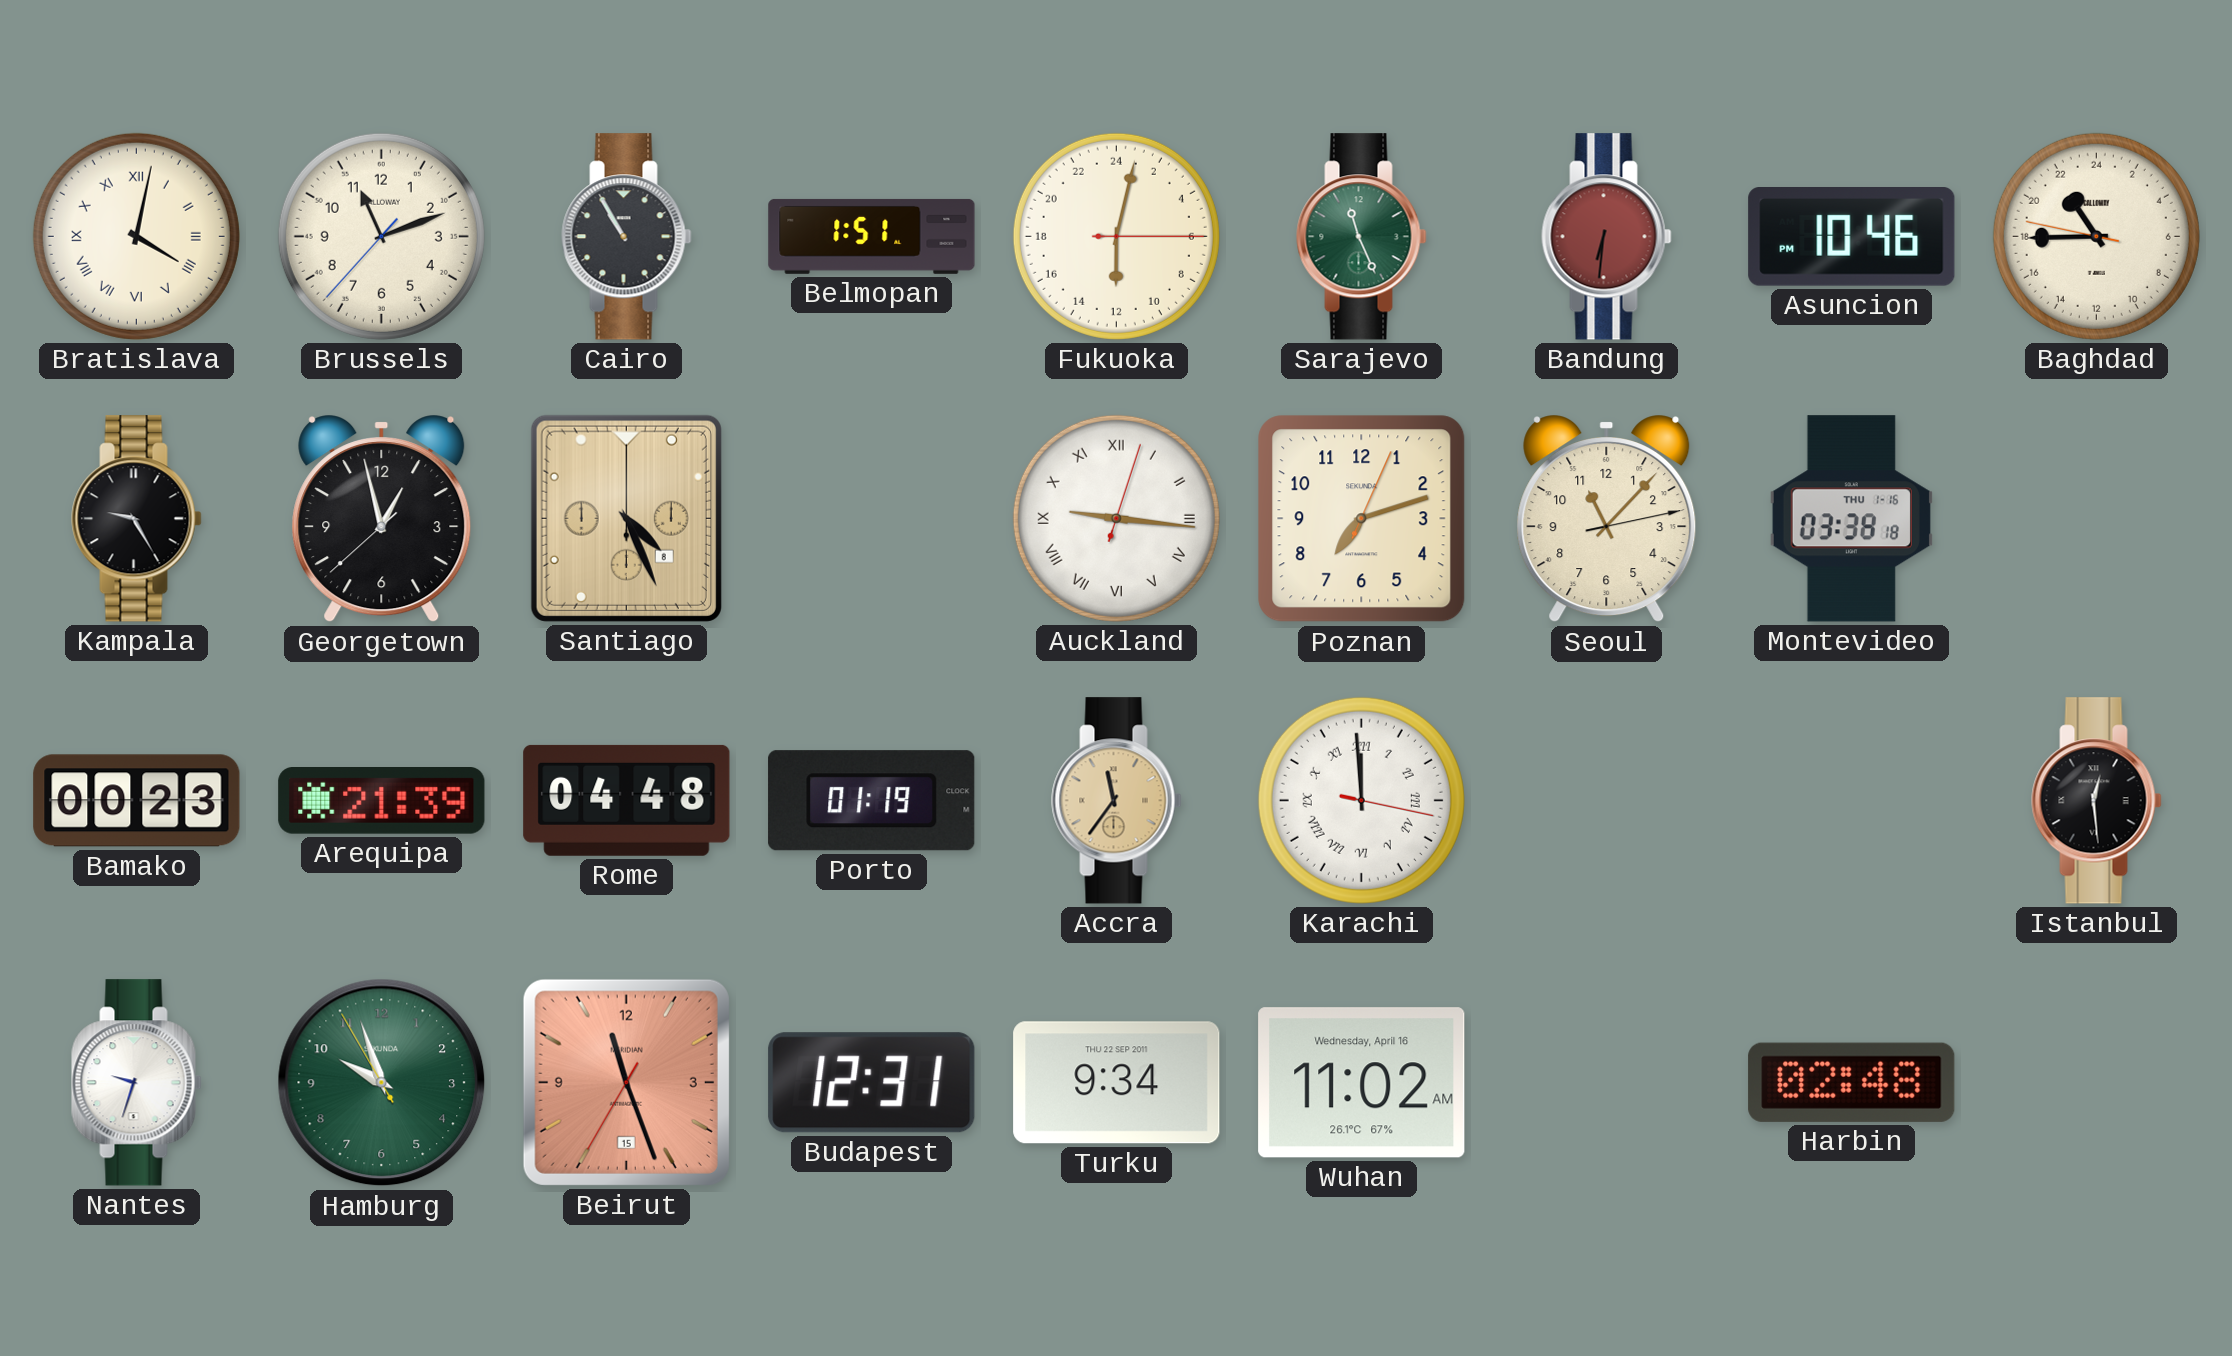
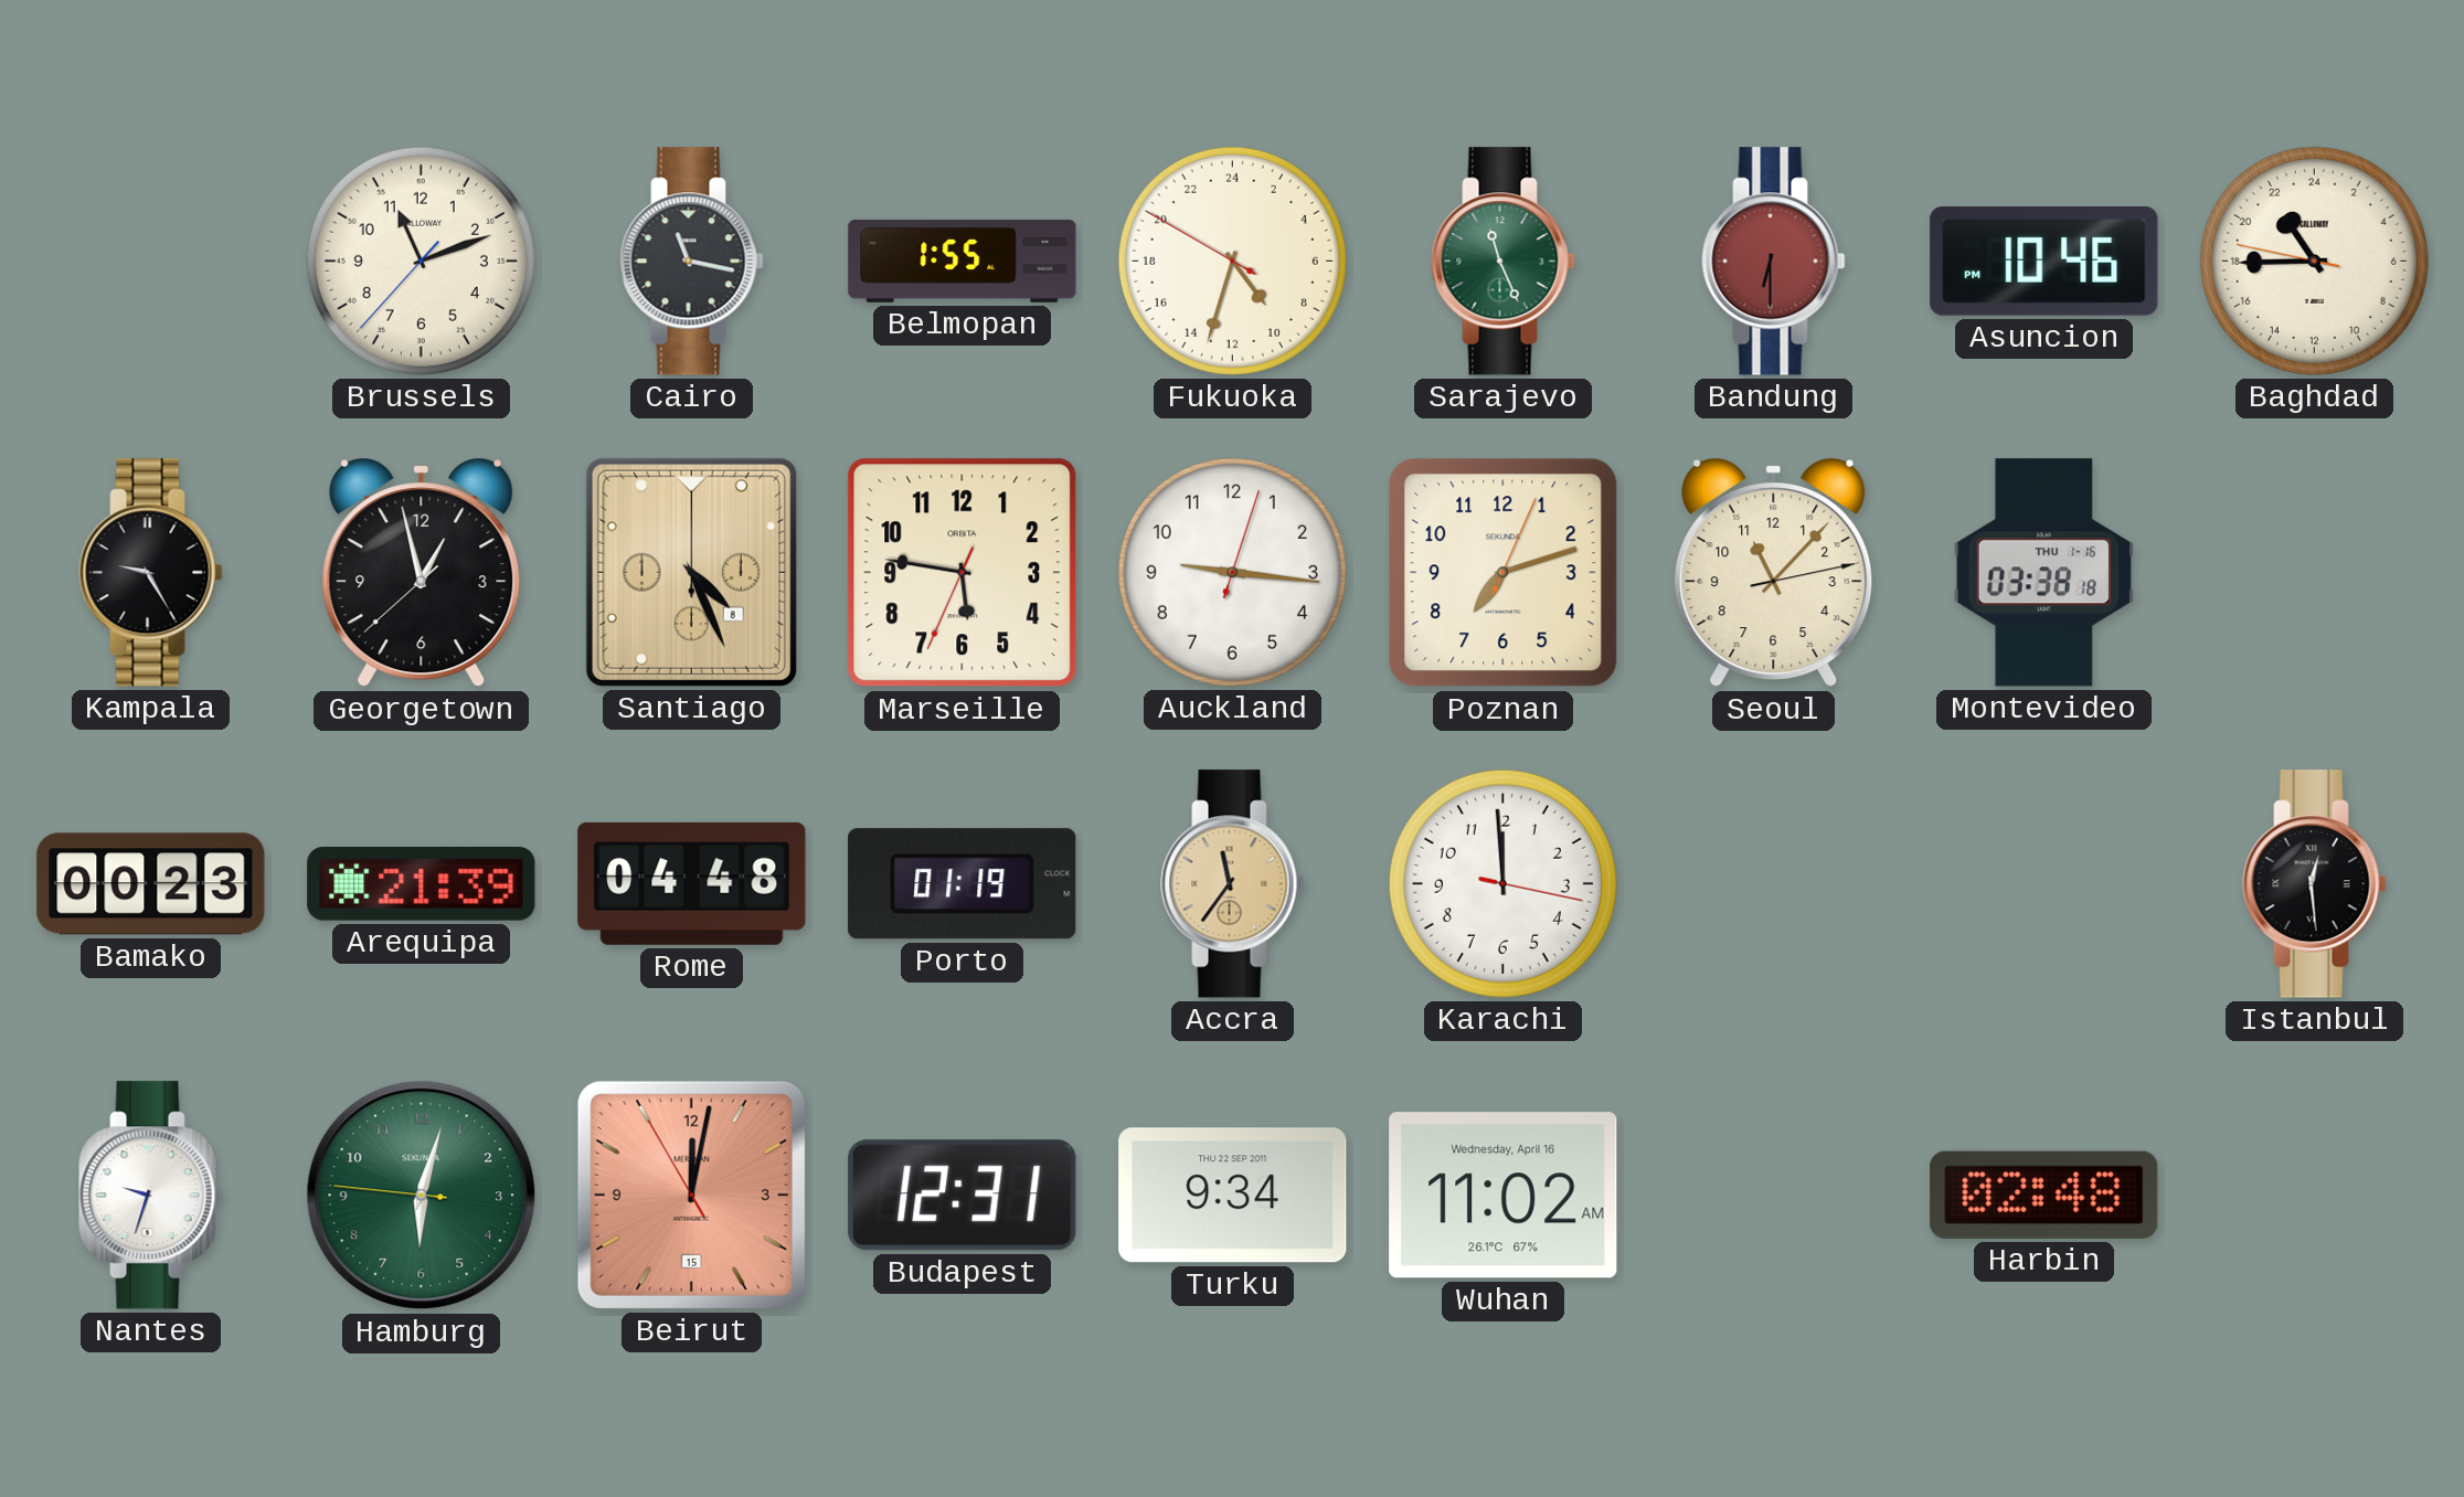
Bratislava: 4:02 -> none (136, 236)
Cairo: 10:55 -> 11:17 (692, 262)
Belmopan: 1:51 -> 1:55 (963, 261)
Fukuoka: 12:02 -> 9:32 (1232, 261)
Bandung: 6:31 -> 6:30 (1774, 262)
Marseille: none -> 5:46 (963, 573)
Auckland numerals: Roman -> Arabic (1232, 572)
Karachi numerals: Roman -> Arabic (1502, 883)
Hamburg: 9:56 -> 6:02 (422, 1196)
Beirut: 11:26 -> 12:01 (691, 1195)
